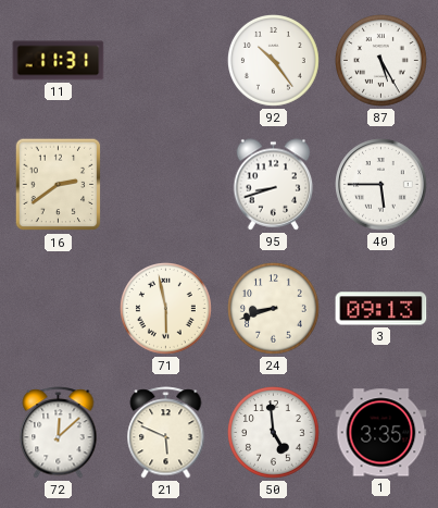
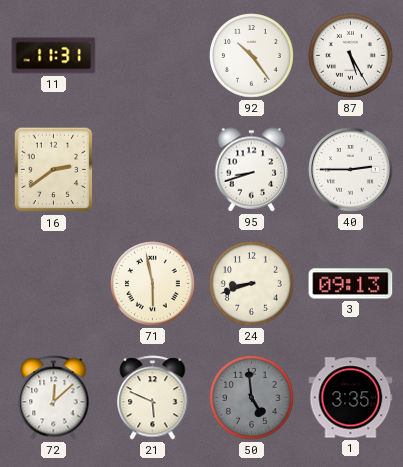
40: 5:45 -> 2:45 (351, 170)
50 dial: white -> grey (252, 398)
